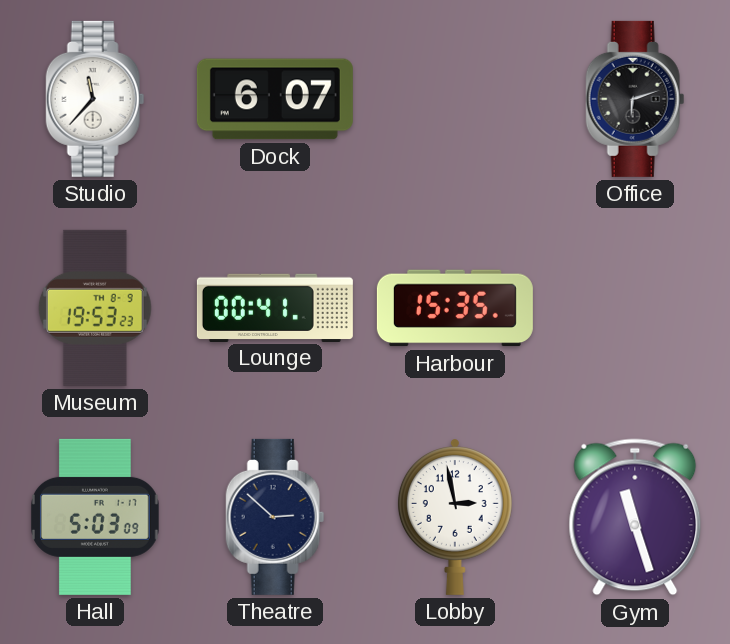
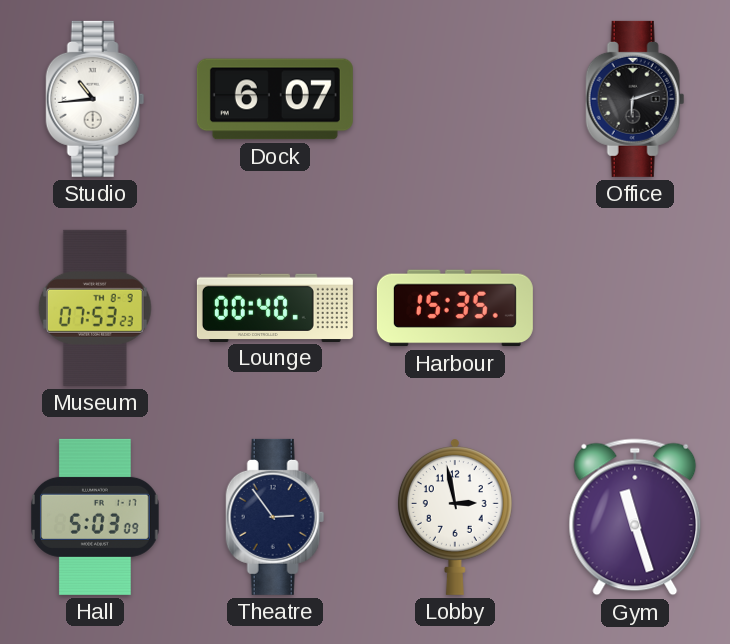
Studio: 11:37 -> 10:44 (95, 99)
Museum: 19:53 -> 07:53 (95, 308)
Lounge: 00:41 -> 00:40 (275, 307)
Theatre: 2:52 -> 2:54 (275, 517)
